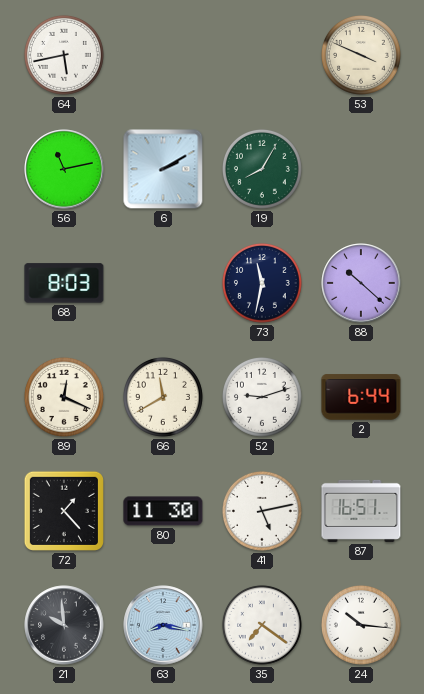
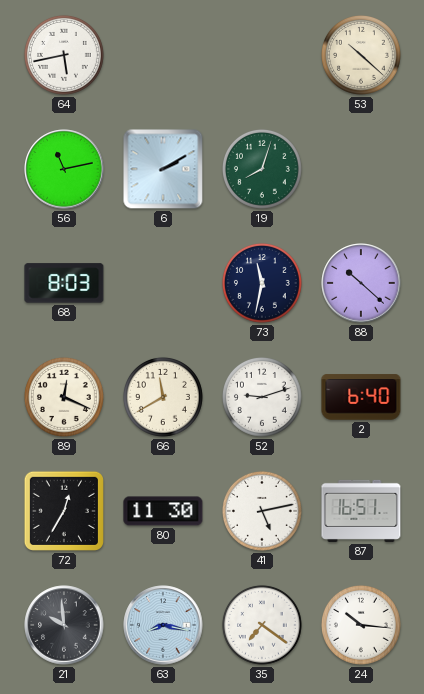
53: 3:49 -> 10:22 (361, 55)
19: 8:05 -> 8:03 (262, 169)
2: 6:44 -> 6:40 (361, 397)
72: 1:23 -> 12:35 (64, 511)
